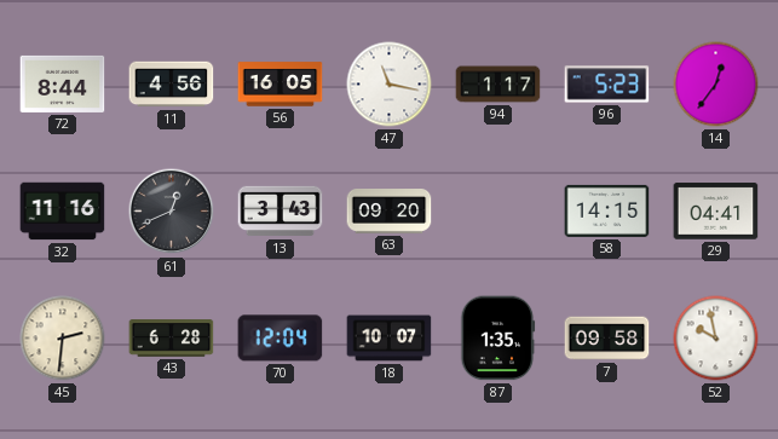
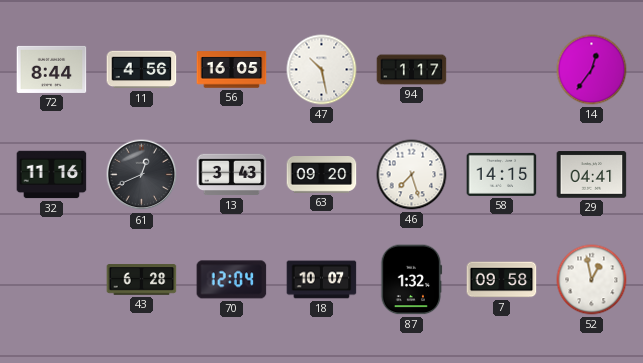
47: 11:17 -> 10:28 (322, 70)
96: 5:23 -> none (607, 85)
46: none -> 7:27 (412, 175)
45: 2:31 -> none (63, 339)
87: 1:35 -> 1:32 (412, 280)
52: 9:58 -> 12:58 (592, 280)
